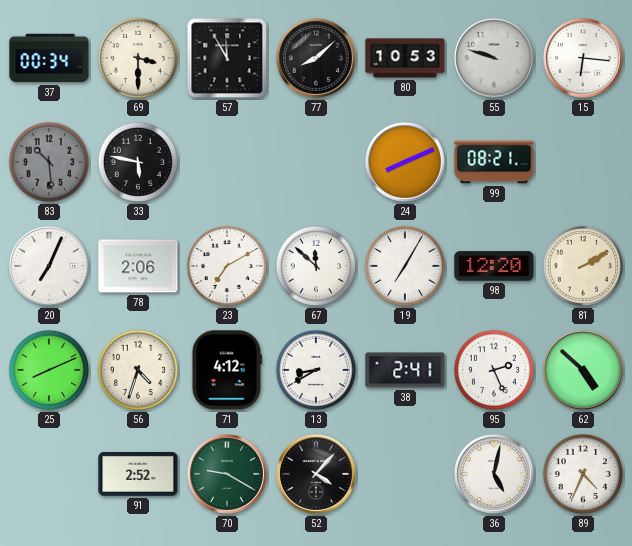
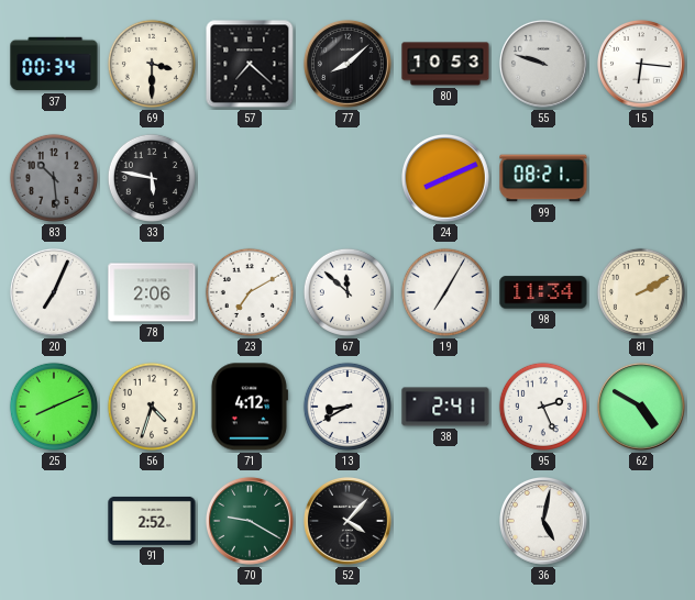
57: 11:55 -> 7:22 (250, 64)
98: 12:20 -> 11:34 (543, 292)
62: 4:52 -> 4:50 (641, 407)
89: 4:34 -> none (583, 474)
